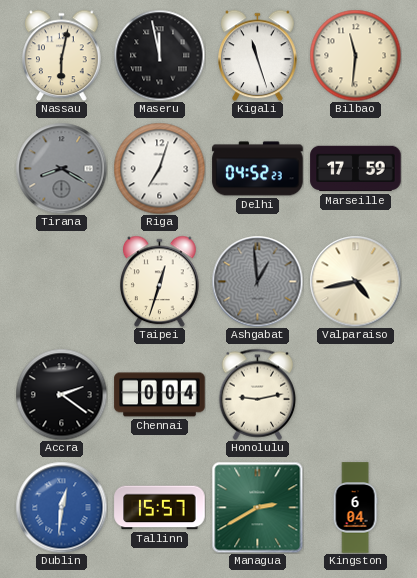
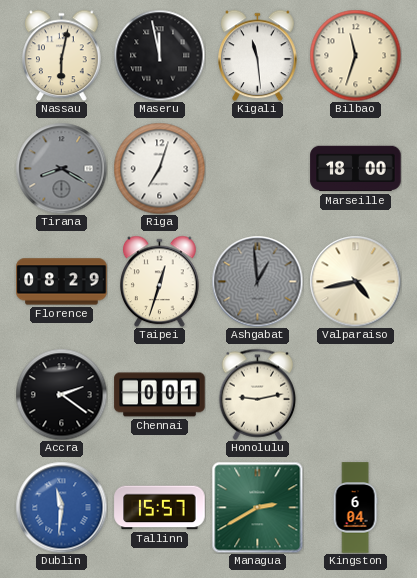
Kigali: 11:27 -> 11:29 (258, 55)
Bilbao: 11:31 -> 11:33 (355, 55)
Delhi: 04:52 -> none (258, 169)
Marseille: 17:59 -> 18:00 (356, 169)
Florence: none -> 08:29 (62, 282)
Chennai: 0:04 -> 0:01 (160, 395)
Dublin: 12:31 -> 11:31 (61, 507)
